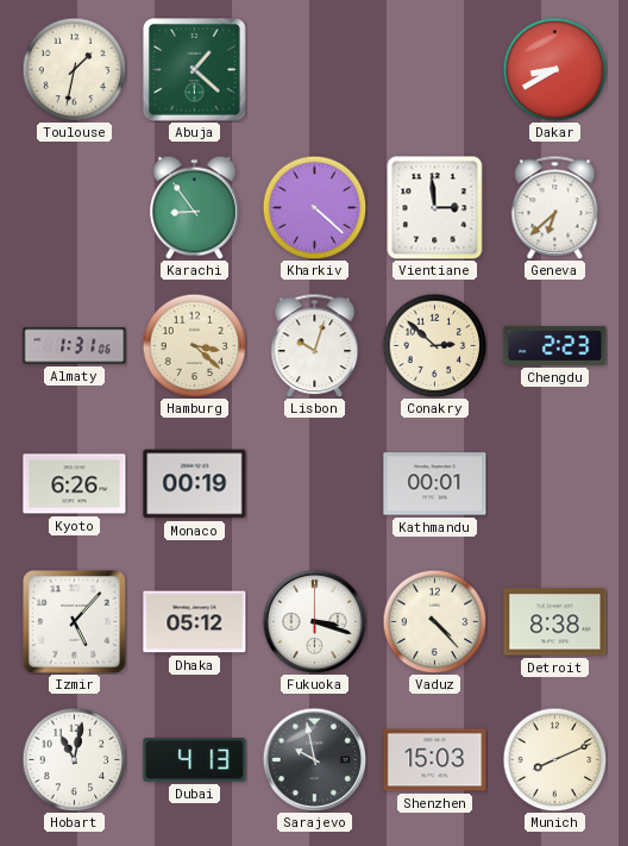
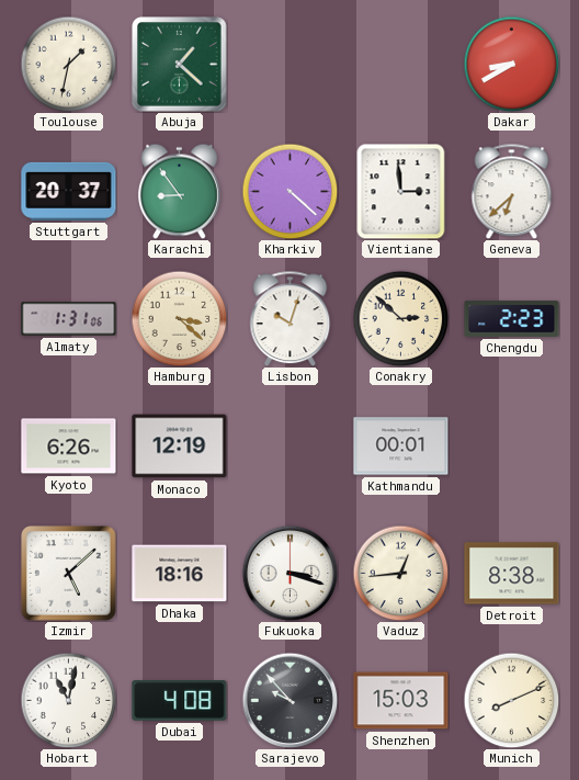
Stuttgart: none -> 20:37 (69, 191)
Monaco: 00:19 -> 12:19 (180, 446)
Izmir: 5:07 -> 5:08 (69, 574)
Dhaka: 05:12 -> 18:16 (180, 574)
Vaduz: 4:23 -> 12:44 (400, 573)
Dubai: 4:13 -> 4:08 (180, 701)
Sarajevo: 9:58 -> 9:53 (289, 700)
